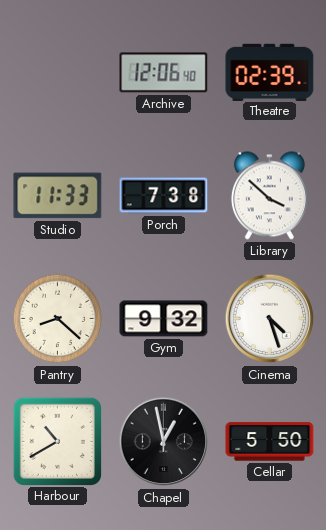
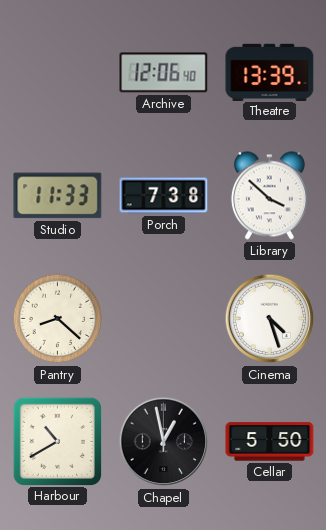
Theatre: 02:39 -> 13:39 (270, 72)
Gym: 9:32 -> none (164, 319)
